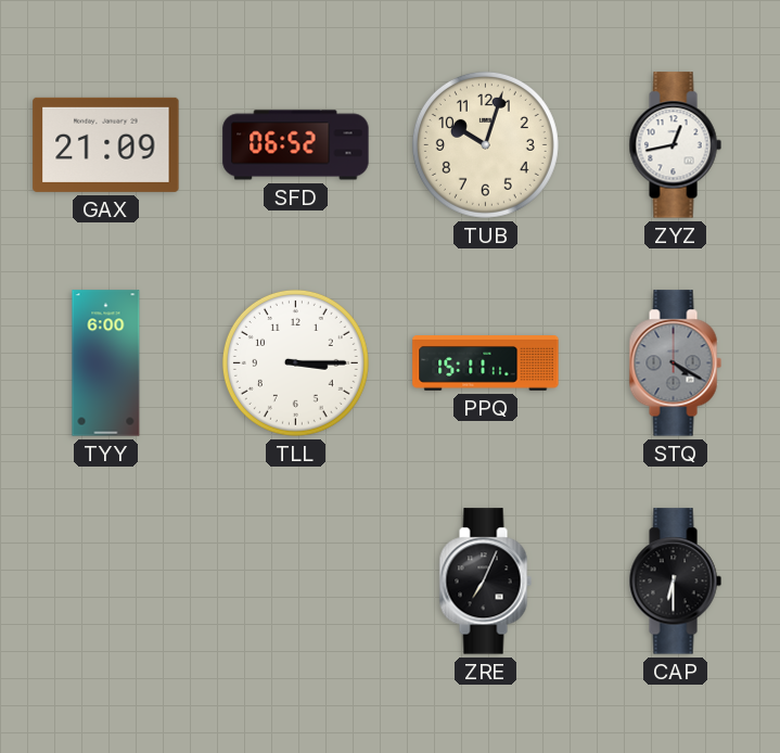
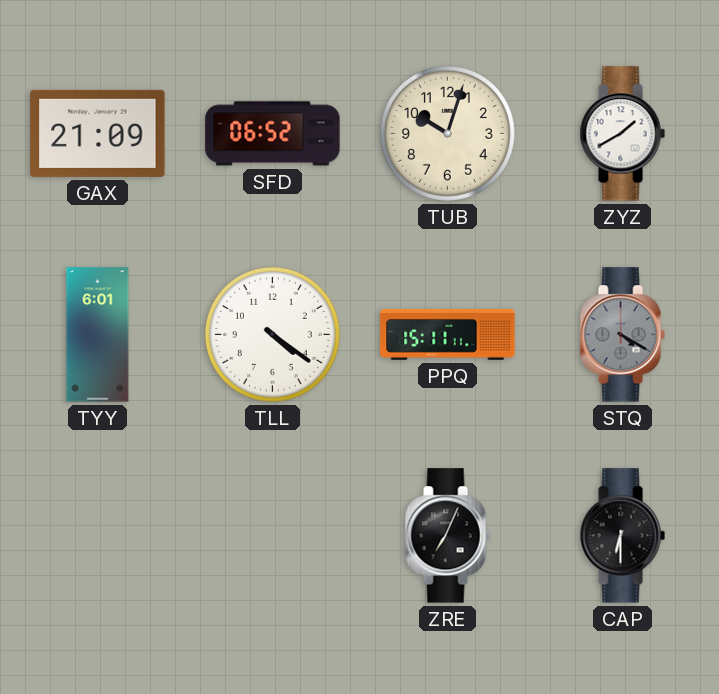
ZYZ: 12:43 -> 1:40 (622, 134)
TYY: 6:00 -> 6:01 (98, 335)
TLL: 3:15 -> 4:21 (272, 334)
